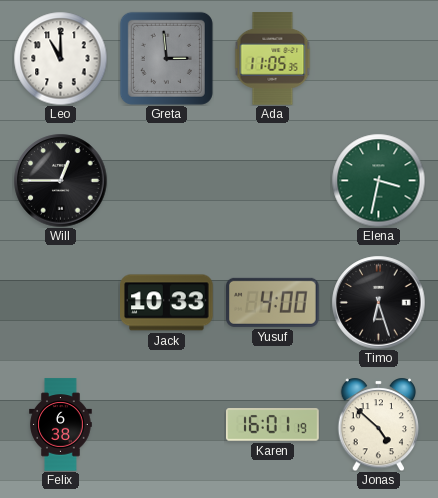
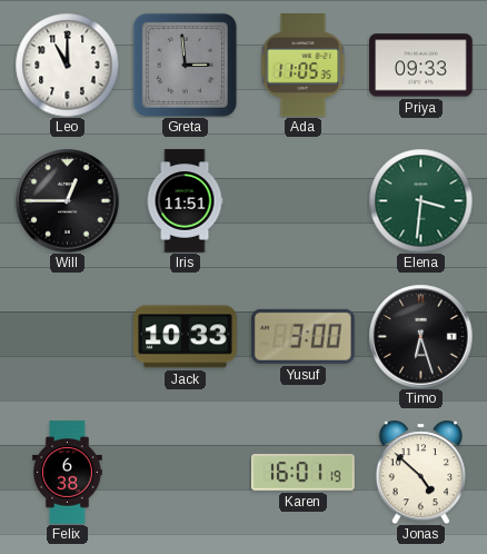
Priya: none -> 09:33 (421, 66)
Iris: none -> 11:51 (185, 201)
Elena: 3:32 -> 3:31 (420, 200)
Yusuf: 4:00 -> 3:00 (304, 336)
